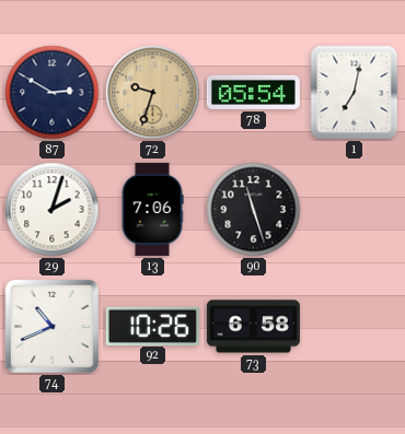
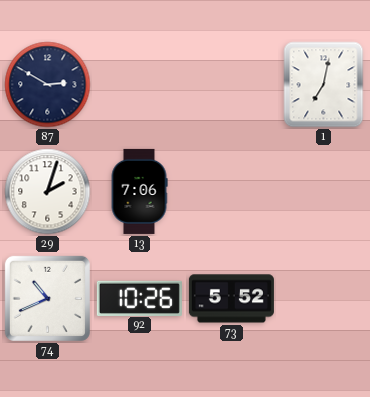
72: 9:33 -> none (153, 93)
78: 05:54 -> none (253, 92)
90: 11:27 -> none (254, 210)
73: 6:58 -> 5:52 (231, 299)
